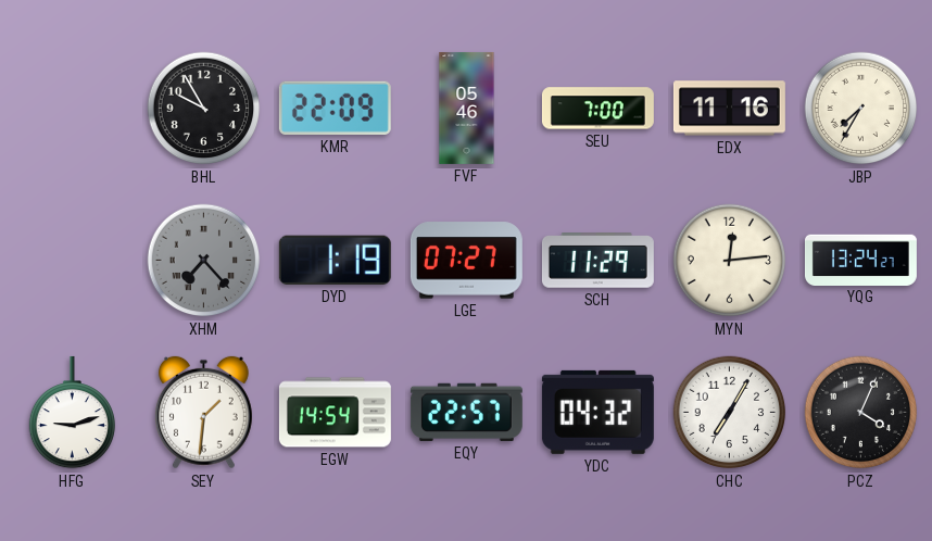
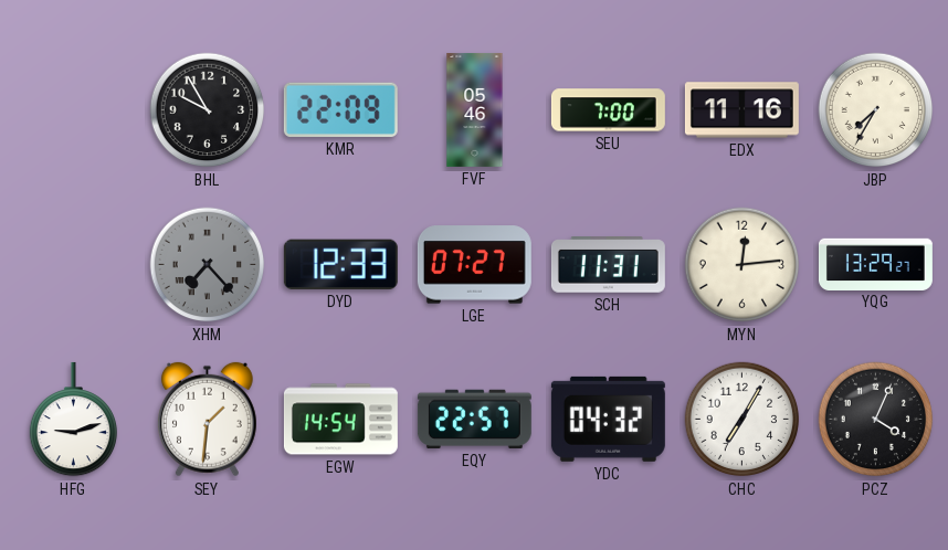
DYD: 1:19 -> 12:33 (340, 264)
SCH: 11:29 -> 11:31 (608, 265)
YQG: 13:24 -> 13:29 (875, 264)
